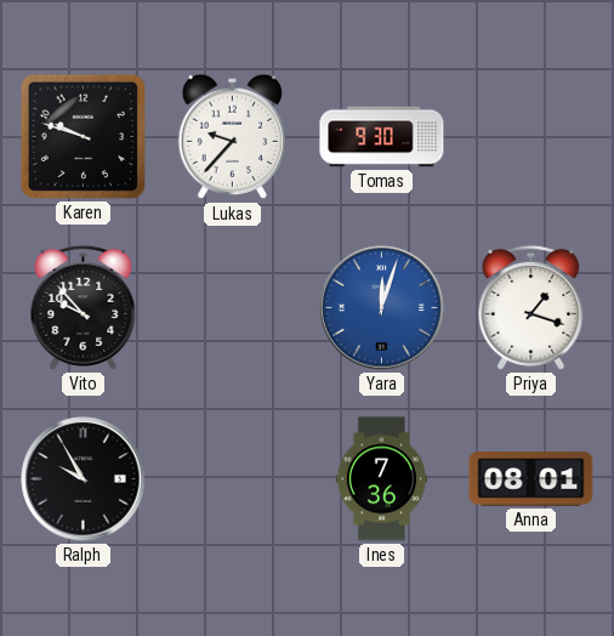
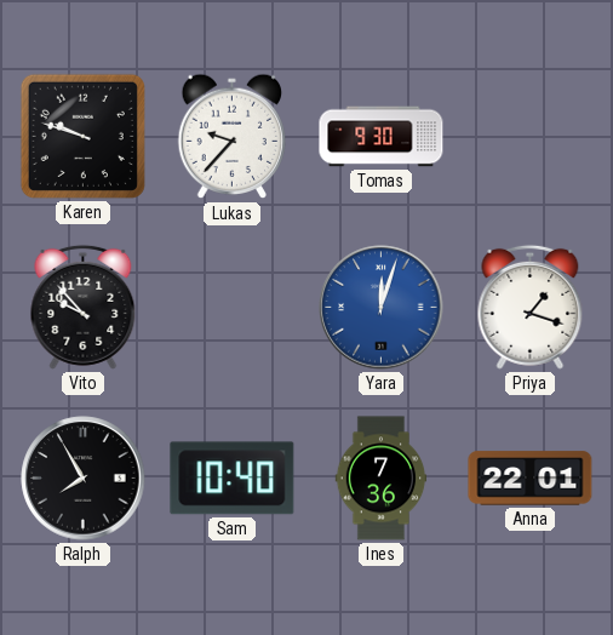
Ralph: 9:55 -> 7:55 (84, 479)
Sam: none -> 10:40 (233, 479)
Anna: 08:01 -> 22:01 (531, 479)
